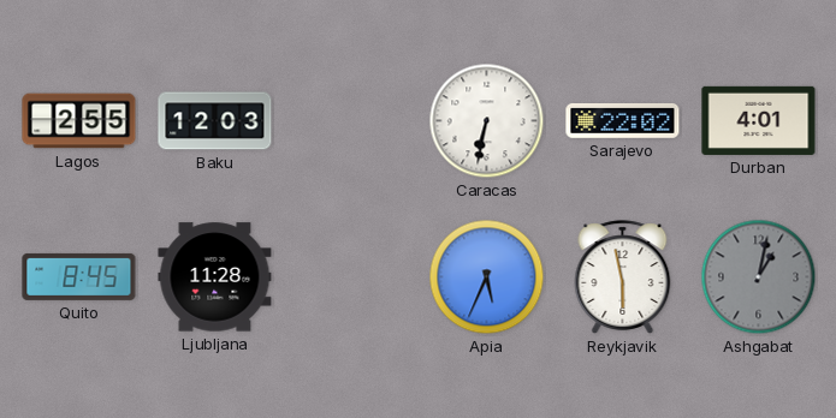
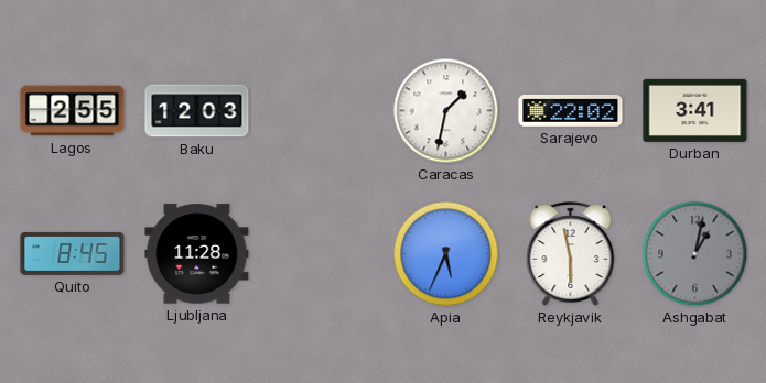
Caracas: 6:32 -> 1:32 (446, 111)
Durban: 4:01 -> 3:41 (695, 110)
